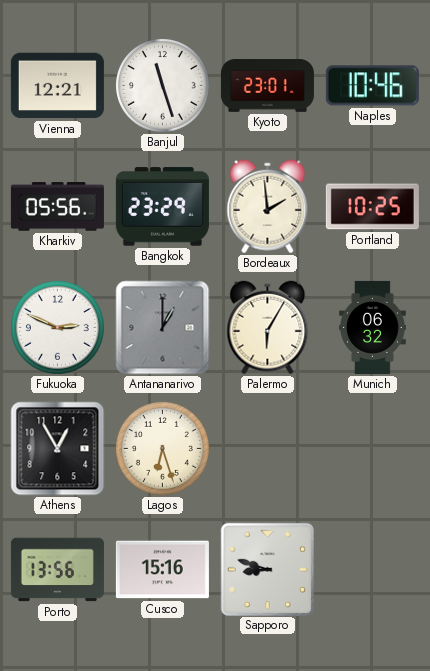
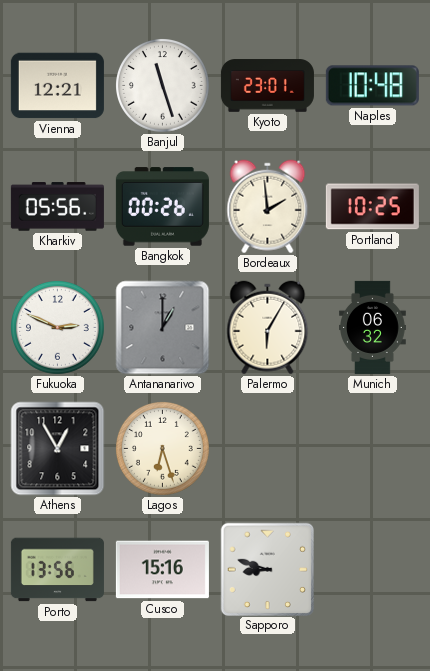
Naples: 10:46 -> 10:48 (372, 86)
Bangkok: 23:29 -> 00:26 (162, 207)
